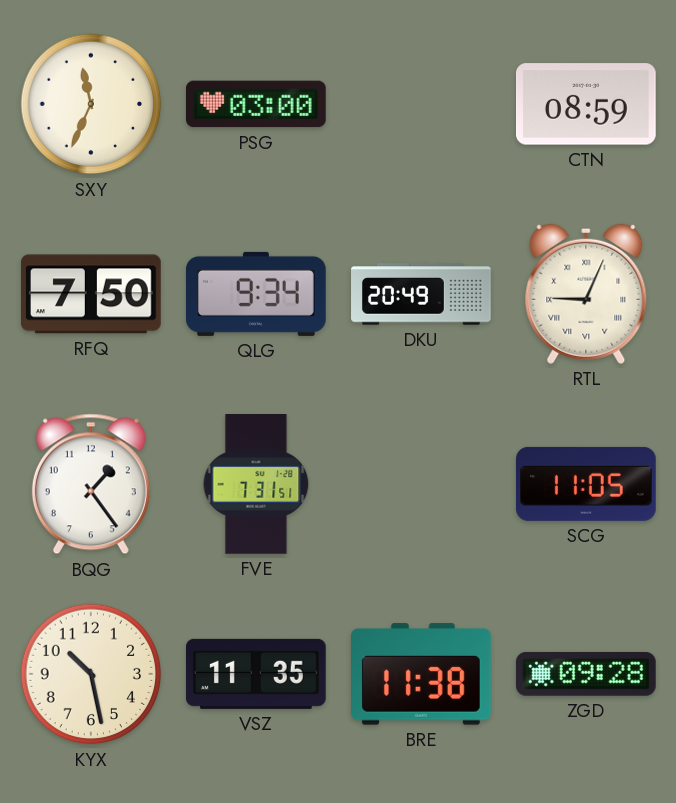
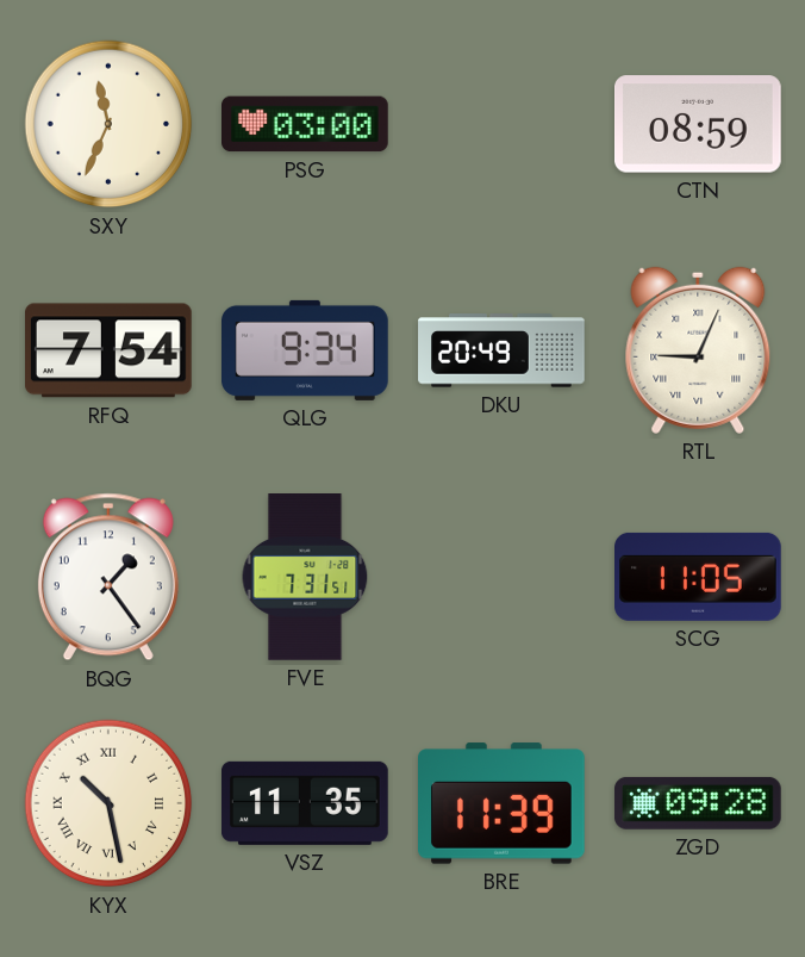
RFQ: 7:50 -> 7:54 (110, 350)
KYX numerals: Arabic -> Roman (108, 803)
BRE: 11:38 -> 11:39 (503, 803)
